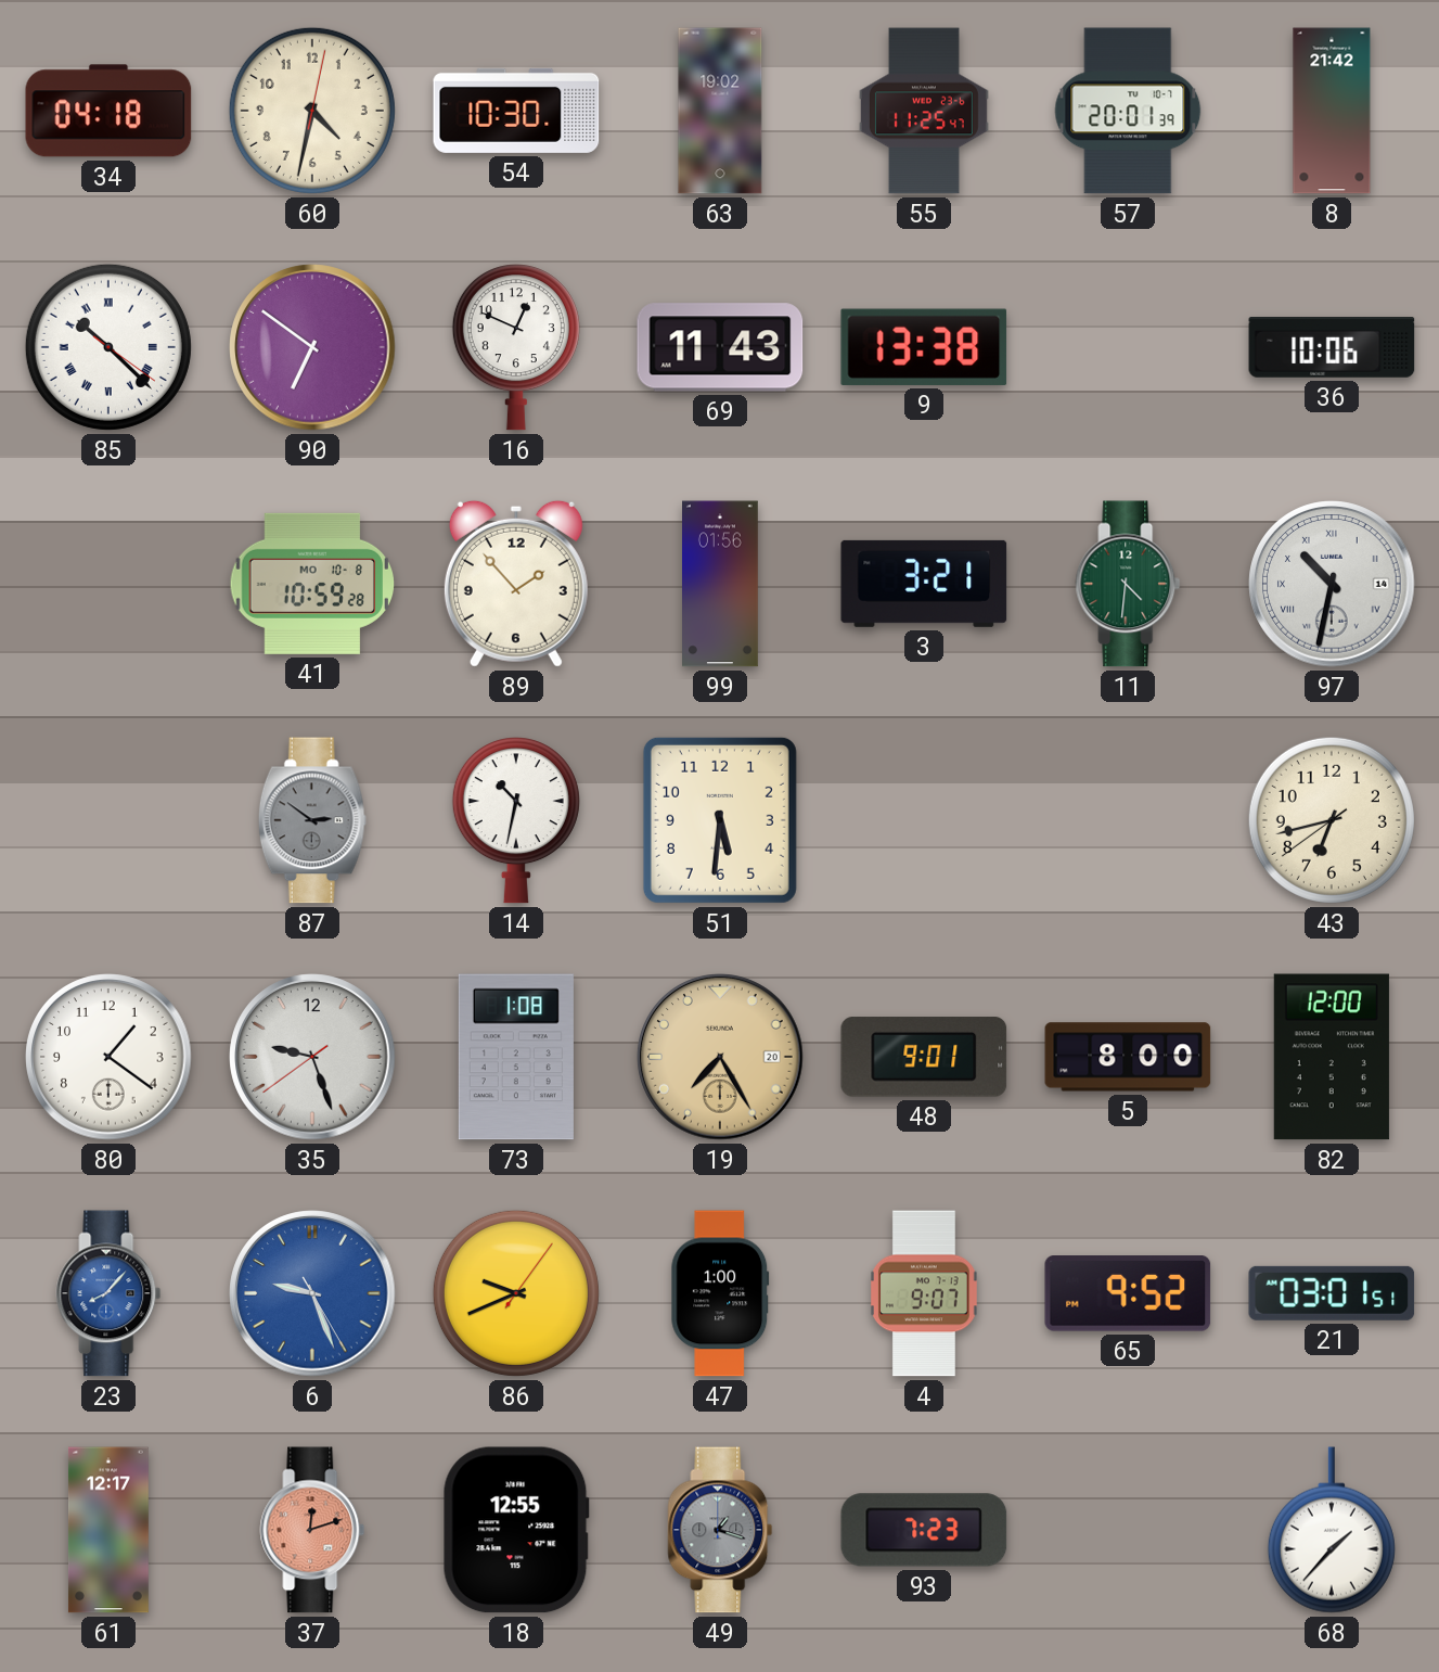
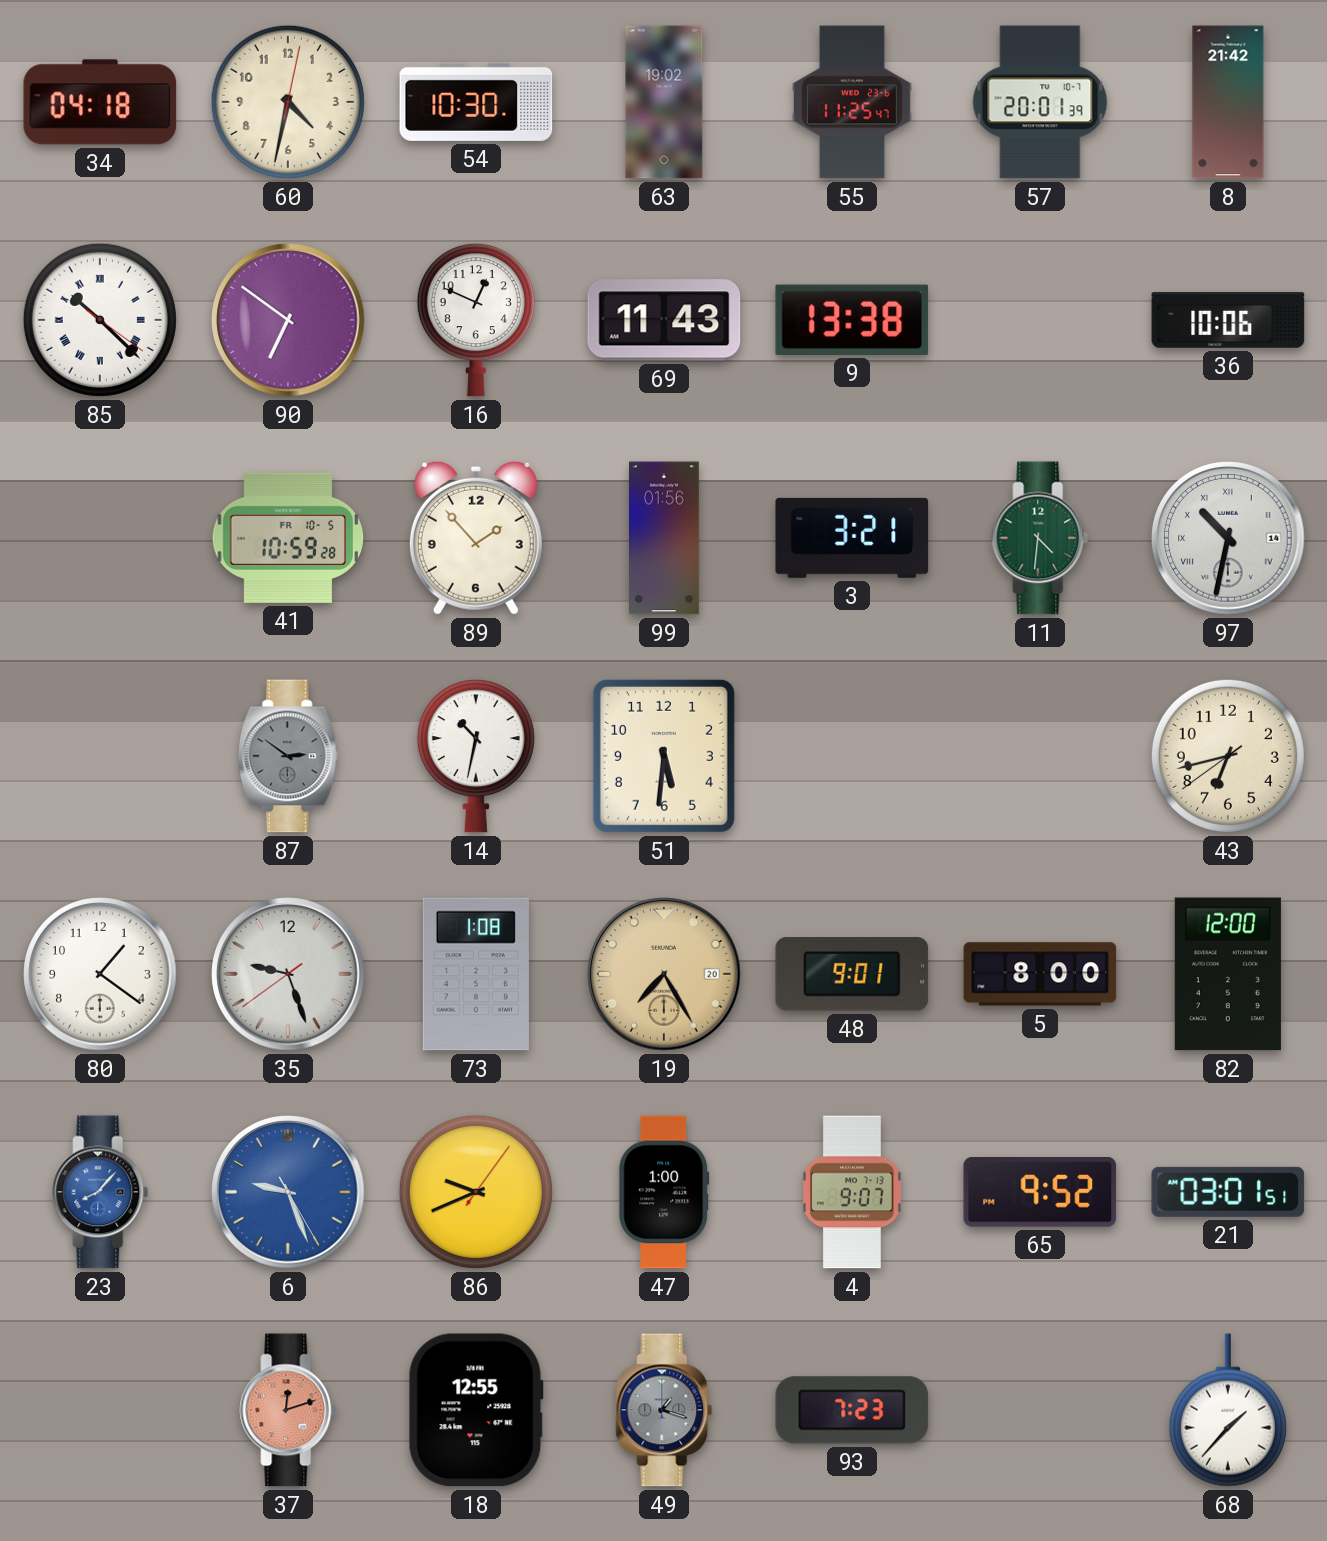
41 date: MO 10-8 -> FR 10-5 (287, 538)
61: 12:17 -> none (108, 1530)
